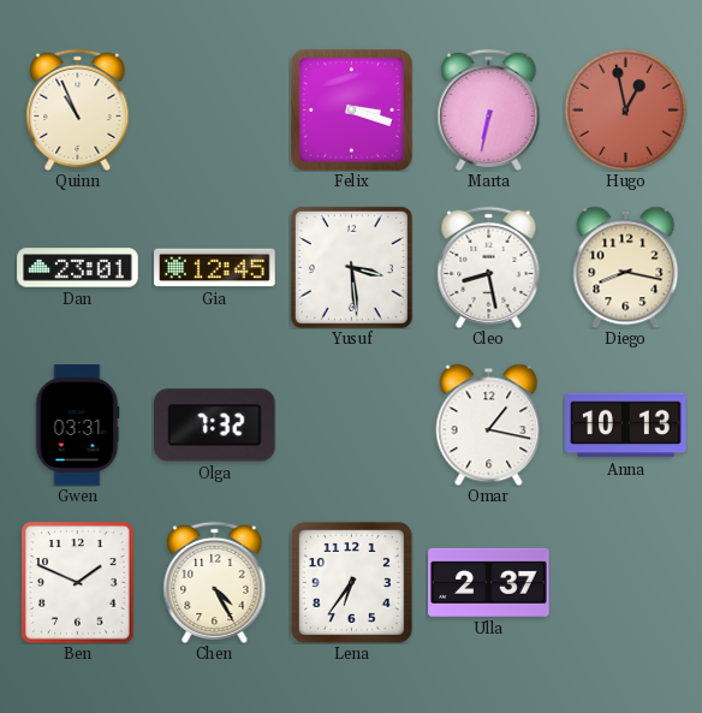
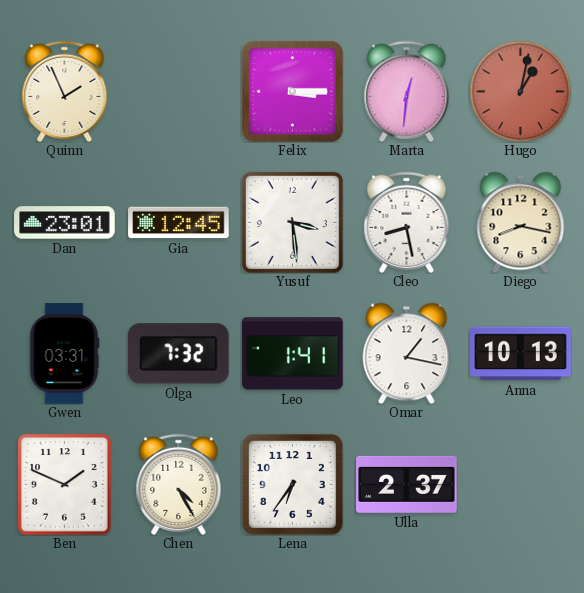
Quinn: 10:56 -> 1:56 (65, 91)
Felix: 3:18 -> 3:15 (292, 91)
Marta: 6:32 -> 12:31 (407, 91)
Hugo: 12:58 -> 1:02 (520, 91)
Leo: none -> 1:41 (293, 354)
